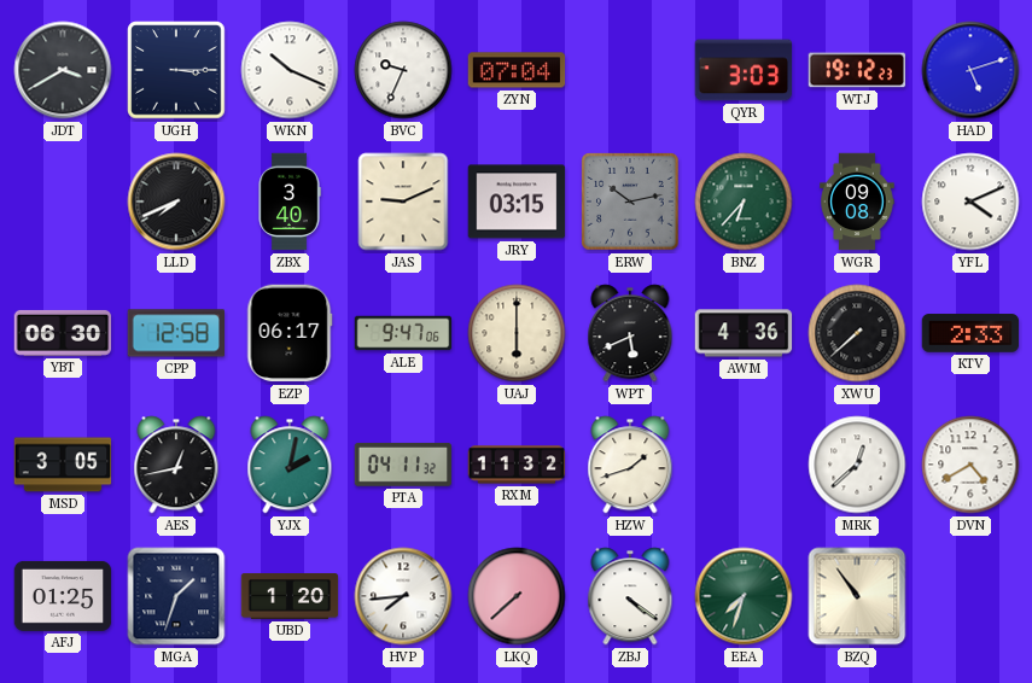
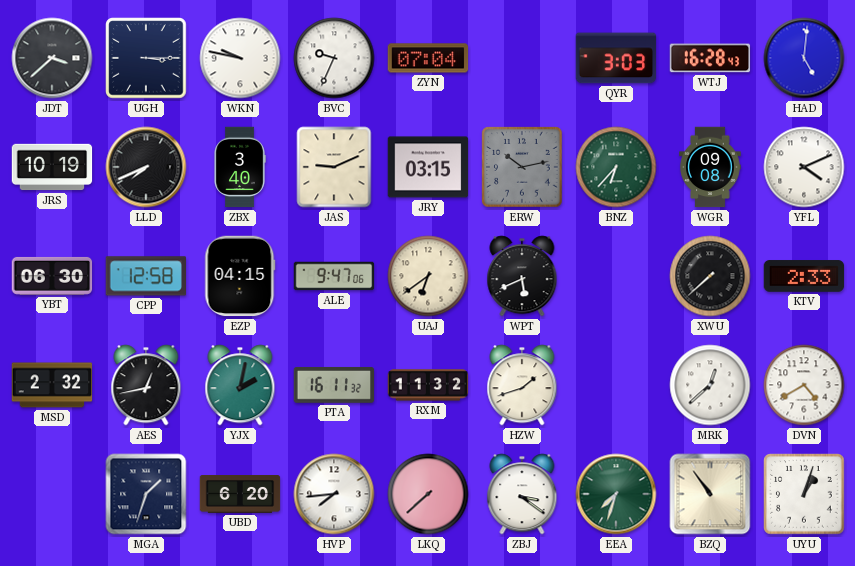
JDT: 3:40 -> 3:38 (52, 58)
WKN: 10:19 -> 9:47 (240, 58)
WTJ: 19:12 -> 16:28 (710, 58)
HAD: 5:12 -> 5:01 (804, 58)
JRS: none -> 10:19 (52, 167)
EZP: 06:17 -> 04:15 (240, 276)
UAJ: 6:00 -> 6:39 (428, 276)
AWM: 4:36 -> none (744, 333)
MSD: 3:05 -> 2:32 (52, 385)
PTA: 04:11 -> 16:11 (334, 385)
AFJ: 01:25 -> none (63, 596)
UBD: 1:20 -> 6:20 (240, 495)
ZBJ: 4:21 -> 3:21 (522, 494)
UYU: none -> 1:03 (804, 494)
